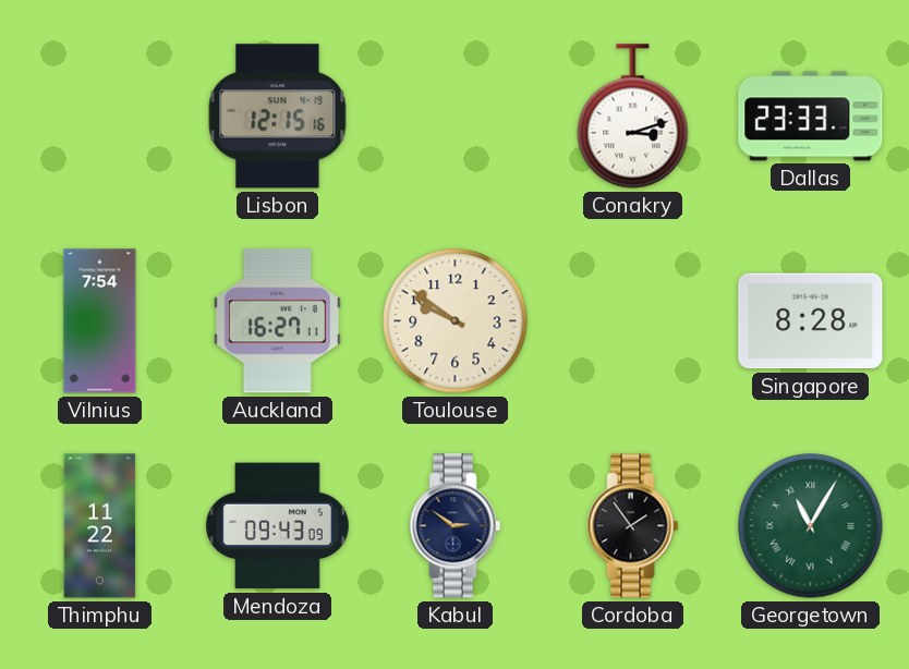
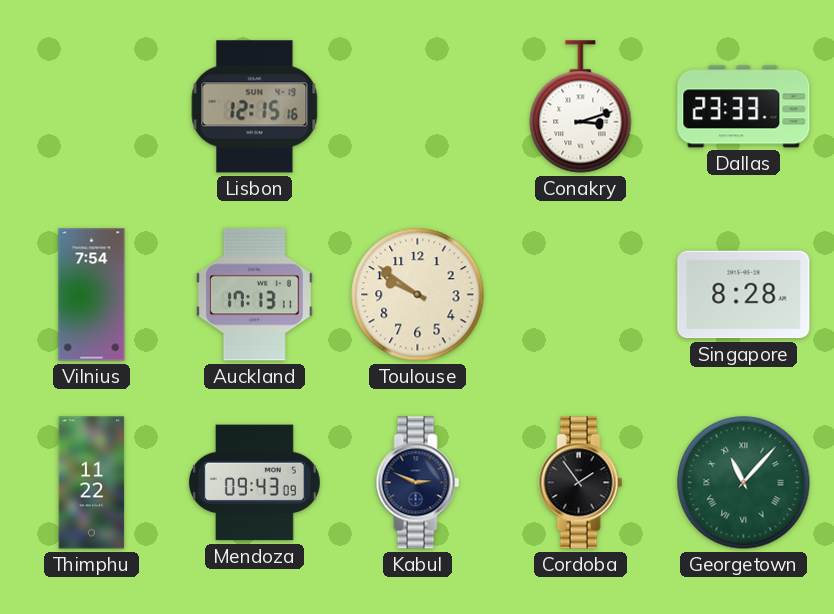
Auckland: 16:27 -> 17:13 (254, 295)
Kabul: 2:51 -> 2:49 (418, 483)
Georgetown: 11:05 -> 11:07 (744, 483)
